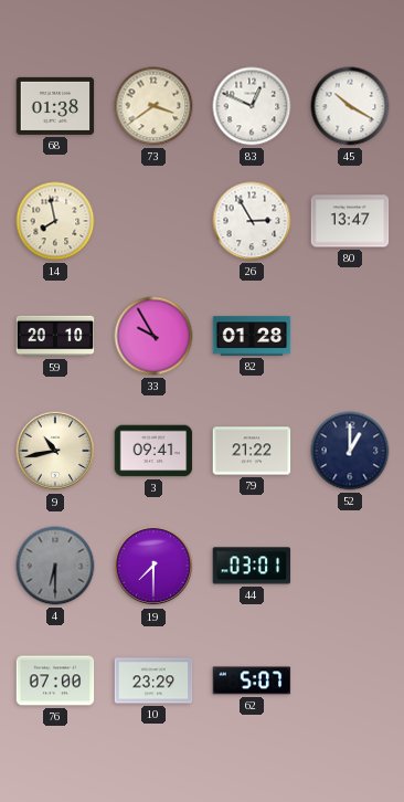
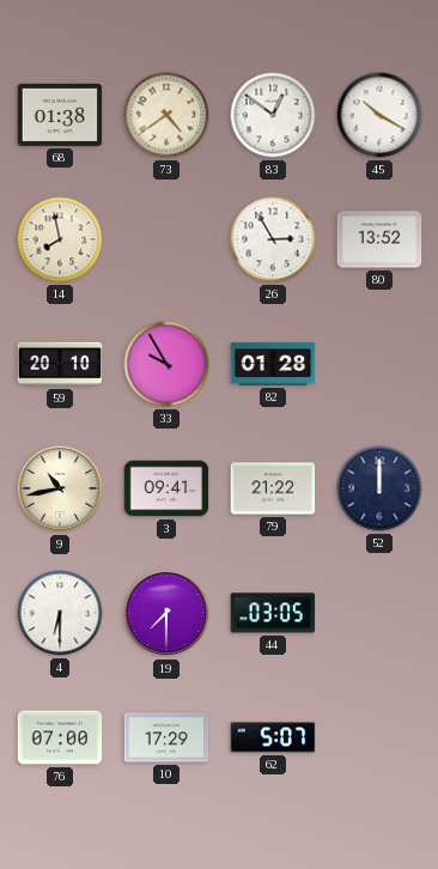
73: 3:39 -> 4:39 (166, 115)
83: 12:49 -> 12:51 (273, 115)
80: 13:47 -> 13:52 (379, 239)
52: 1:00 -> 12:00 (379, 488)
4 dial: grey -> white (60, 613)
44: 03:01 -> 03:05 (273, 613)
10: 23:29 -> 17:29 (166, 737)
